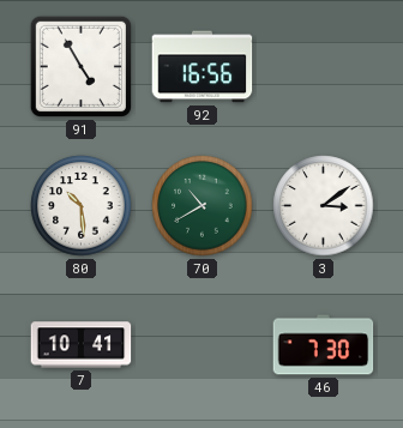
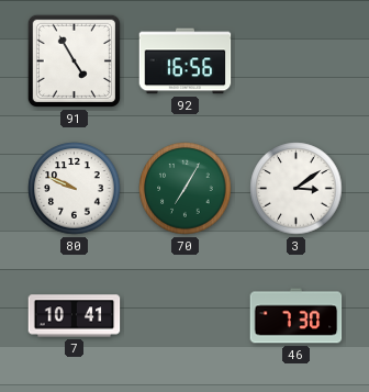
80: 10:29 -> 9:49 (75, 189)
70: 10:40 -> 7:05 (186, 189)
